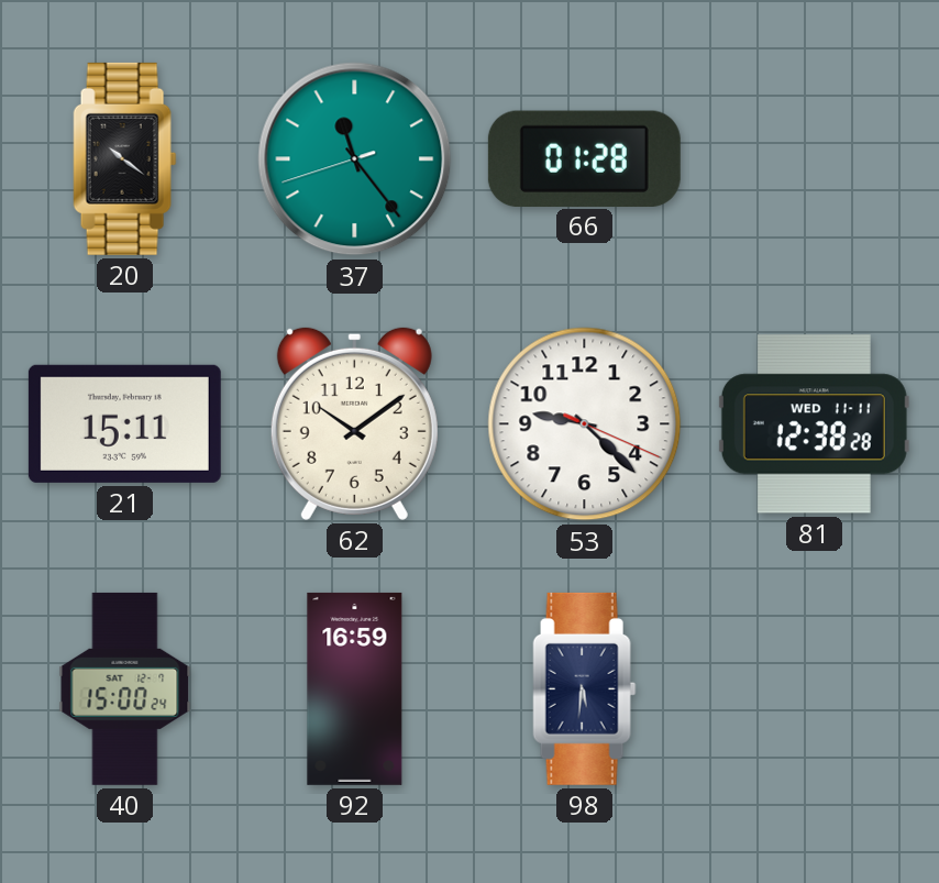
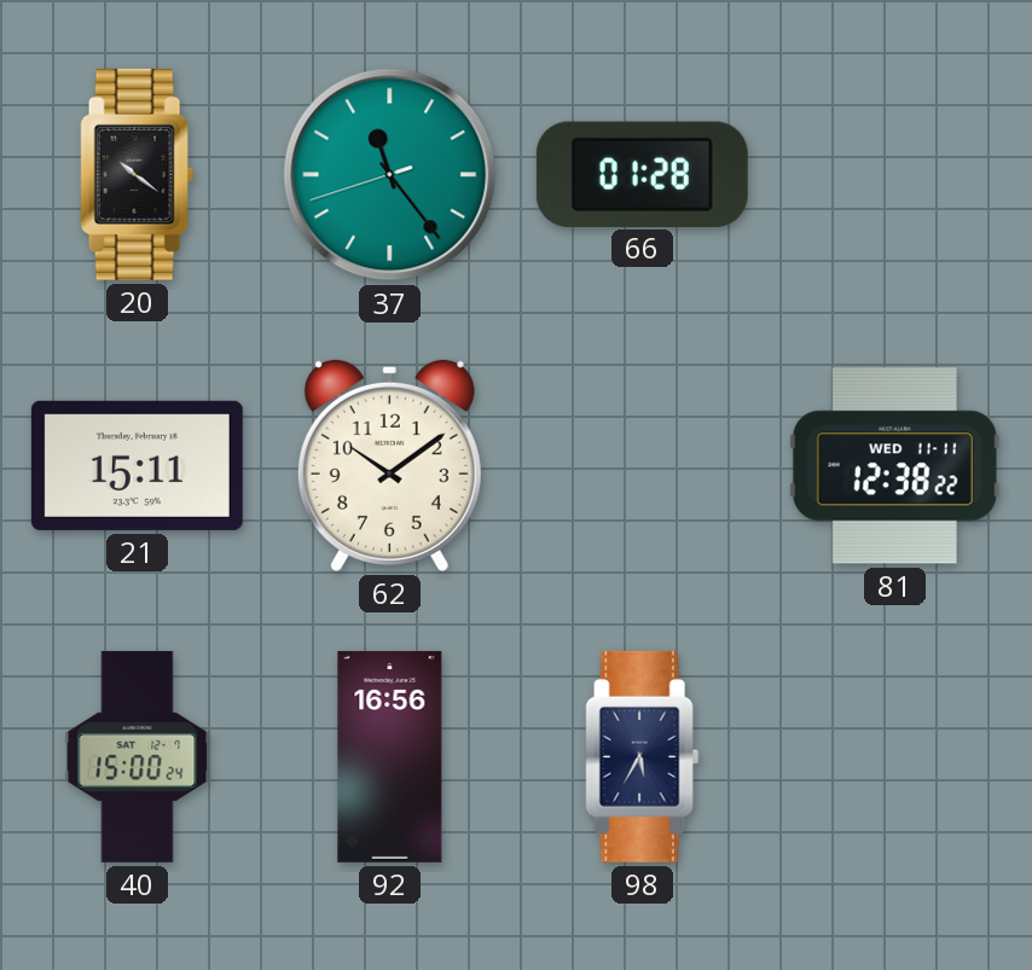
53: 9:22 -> none (585, 424)
81: 12:38:28 -> 12:38:22 (894, 466)
92: 16:59 -> 16:56 (390, 756)
98: 5:31 -> 5:35 (643, 756)
